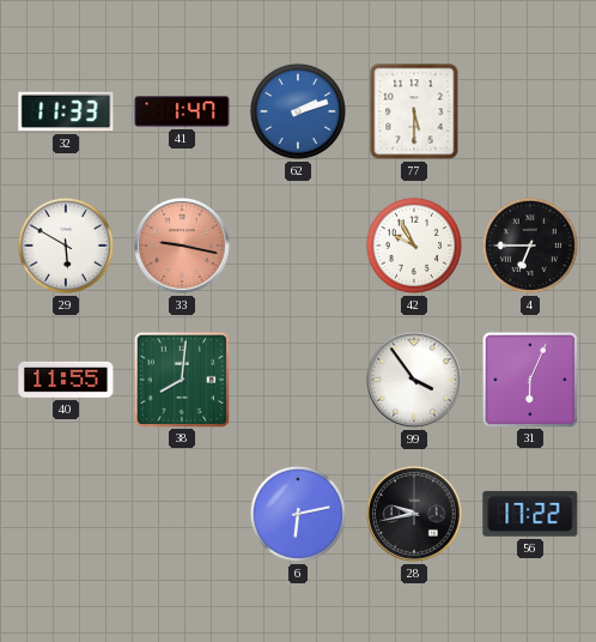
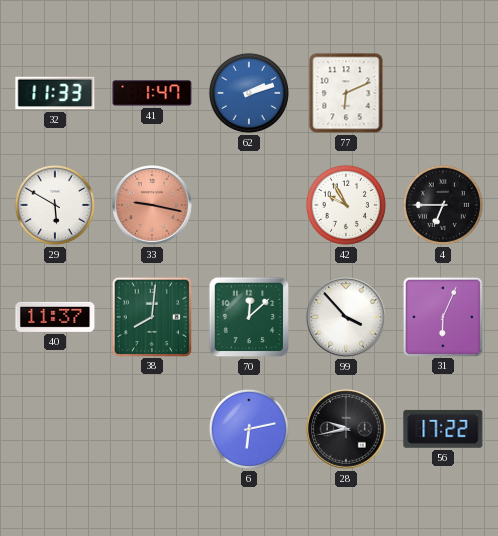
77: 5:30 -> 6:11 (346, 93)
40: 11:55 -> 11:37 (55, 317)
70: none -> 12:08 (249, 317)
99: 3:54 -> 3:53 (347, 318)
